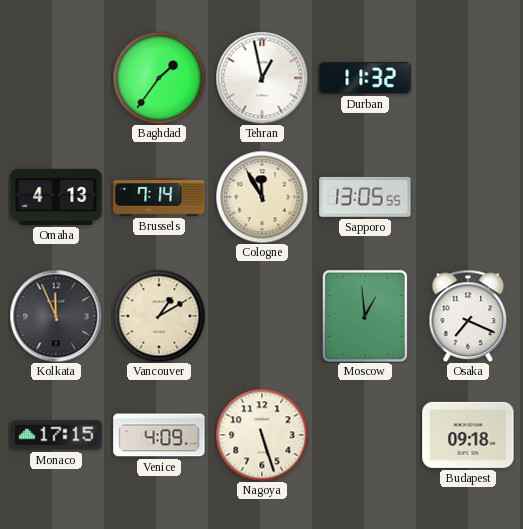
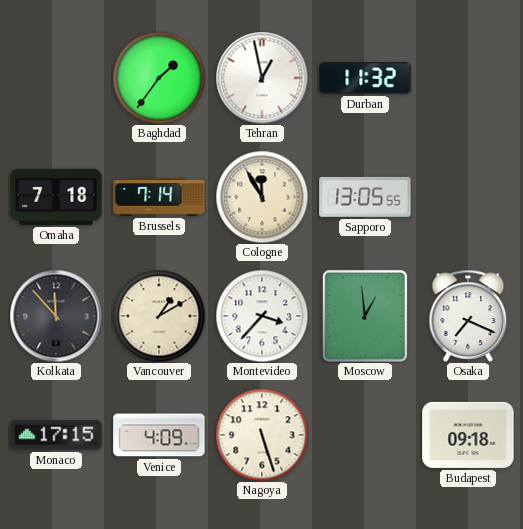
Omaha: 4:13 -> 7:18 (56, 197)
Kolkata: 11:56 -> 11:53 (56, 316)
Montevideo: none -> 3:37 (262, 316)
